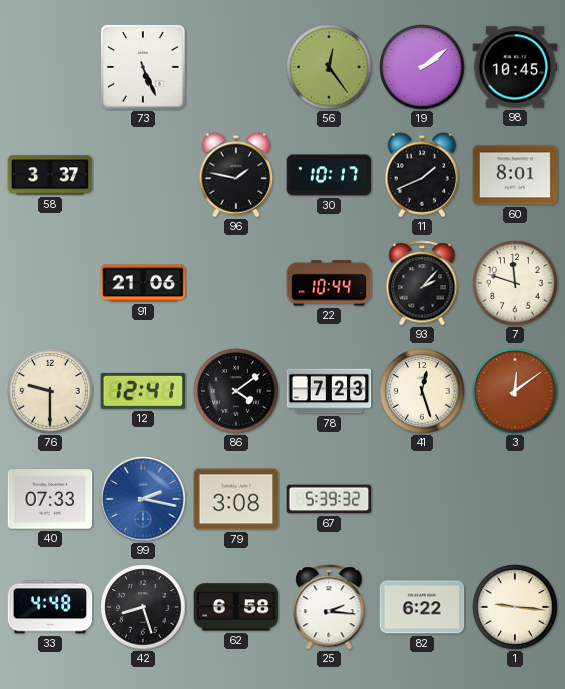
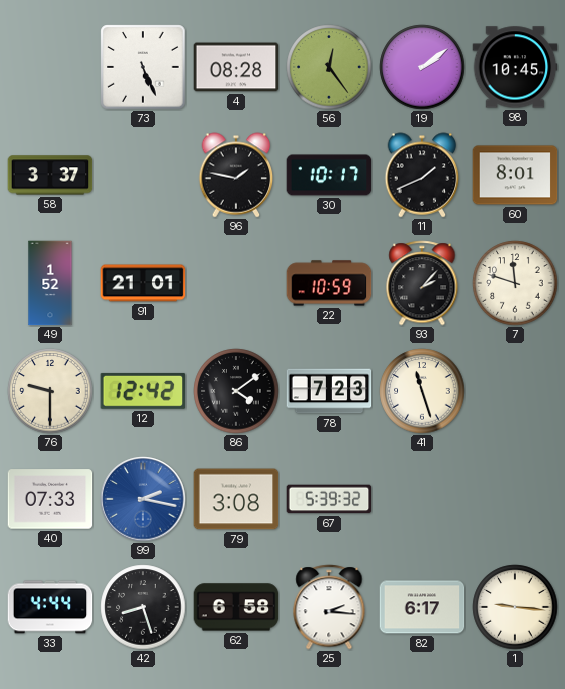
4: none -> 08:28 (236, 67)
49: none -> 1:52 (50, 283)
91: 21:06 -> 21:01 (143, 283)
22: 10:44 -> 10:59 (329, 283)
12: 12:41 -> 12:42 (143, 391)
41: 12:27 -> 11:27 (422, 391)
3: 12:09 -> none (515, 391)
33: 4:48 -> 4:44 (50, 607)
82: 6:22 -> 6:17 (422, 607)
